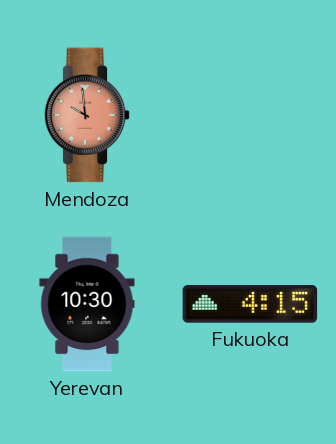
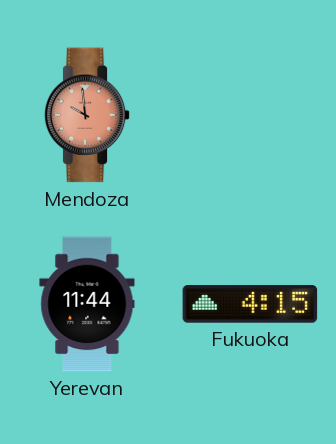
Yerevan: 10:30 -> 11:44 (87, 304)
